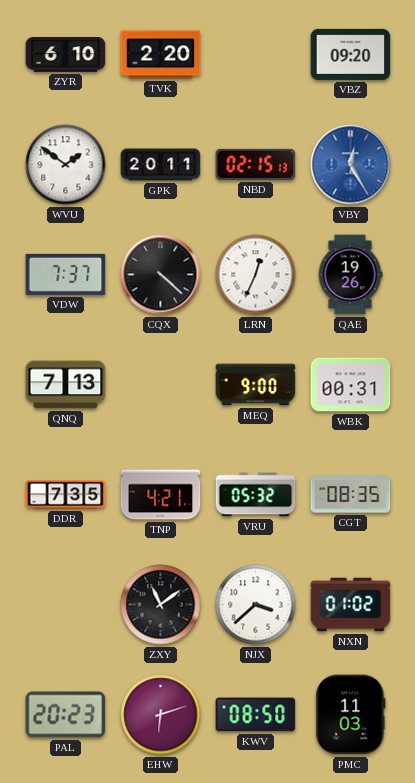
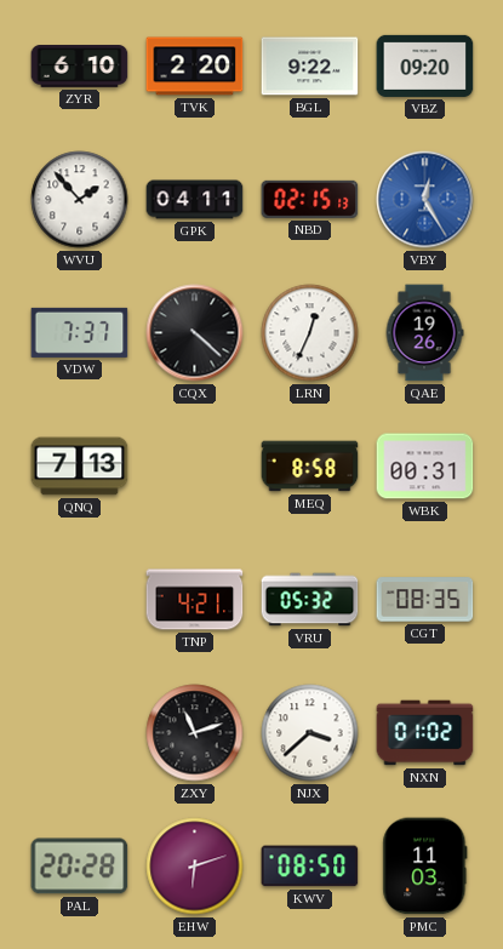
BGL: none -> 9:22 (310, 67)
WVU: 1:51 -> 1:53 (80, 200)
GPK: 20:11 -> 04:11 (195, 200)
MEQ: 9:00 -> 8:58 (310, 467)
DDR: 7:35 -> none (66, 495)
ZXY: 11:09 -> 11:12 (195, 733)
PAL: 20:23 -> 20:28 (80, 867)
